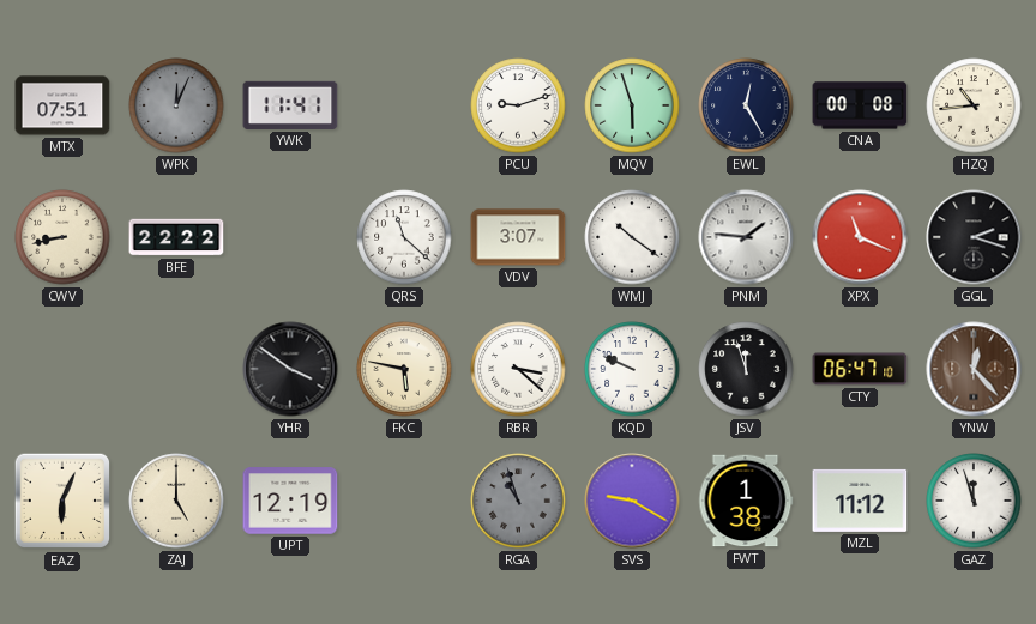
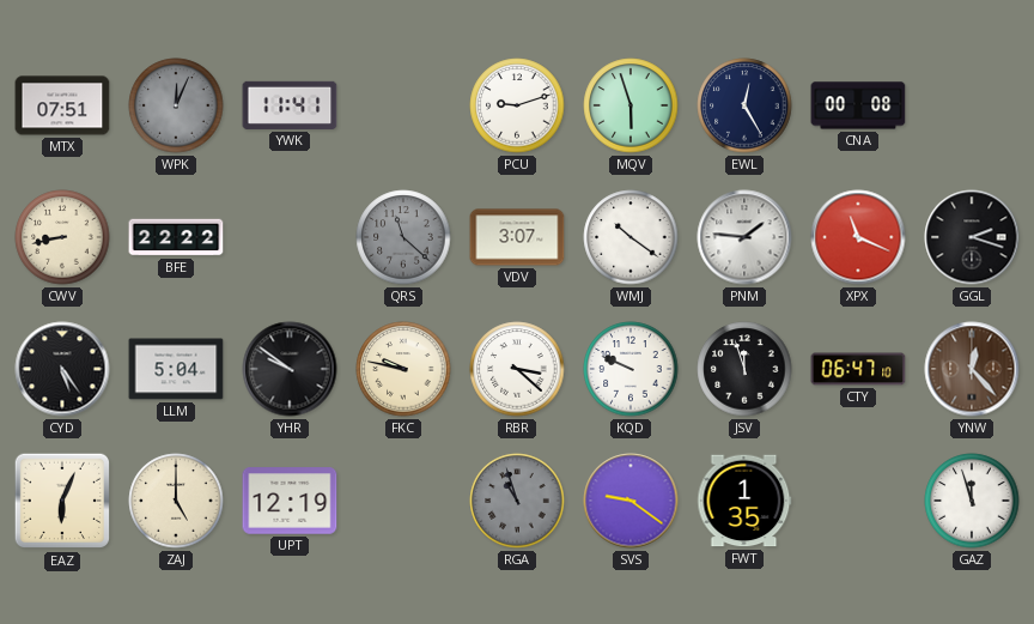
HZQ: 10:44 -> none (974, 105)
QRS dial: white -> grey (403, 237)
CYD: none -> 5:24 (62, 369)
LLM: none -> 5:04 (176, 369)
YHR: 3:51 -> 9:51 (290, 369)
FKC: 5:47 -> 9:47 (403, 369)
SVS: 9:20 -> 9:21 (631, 501)
FWT: 1:38 -> 1:35 (744, 501)
MZL: 11:12 -> none (860, 501)
